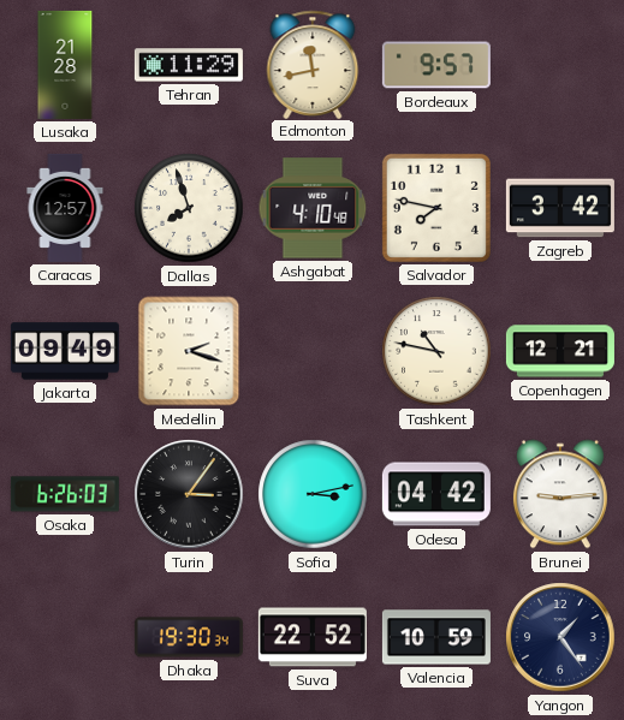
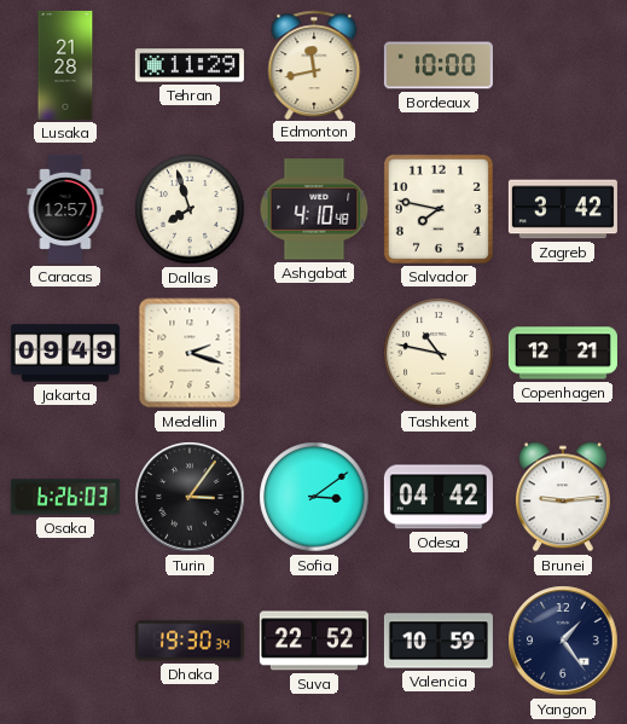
Bordeaux: 9:57 -> 10:00 (439, 65)
Sofia: 3:13 -> 3:09 (314, 497)
